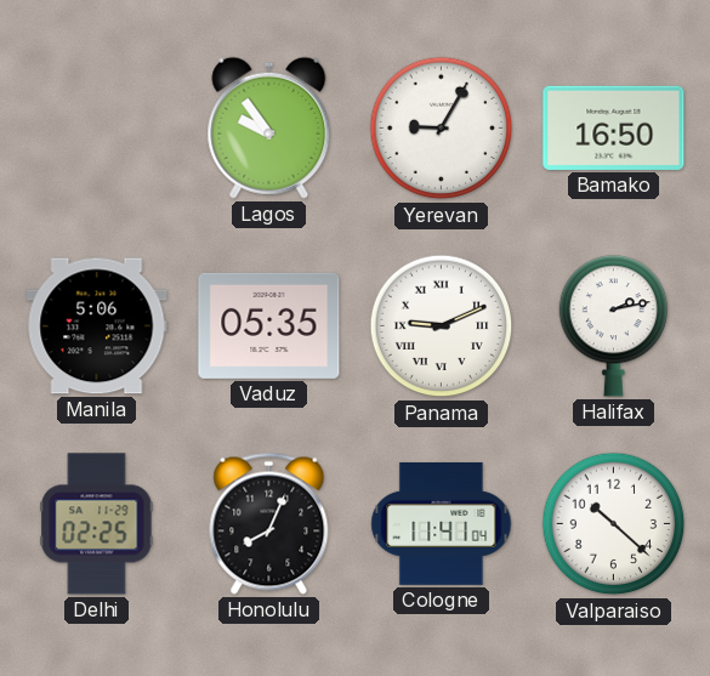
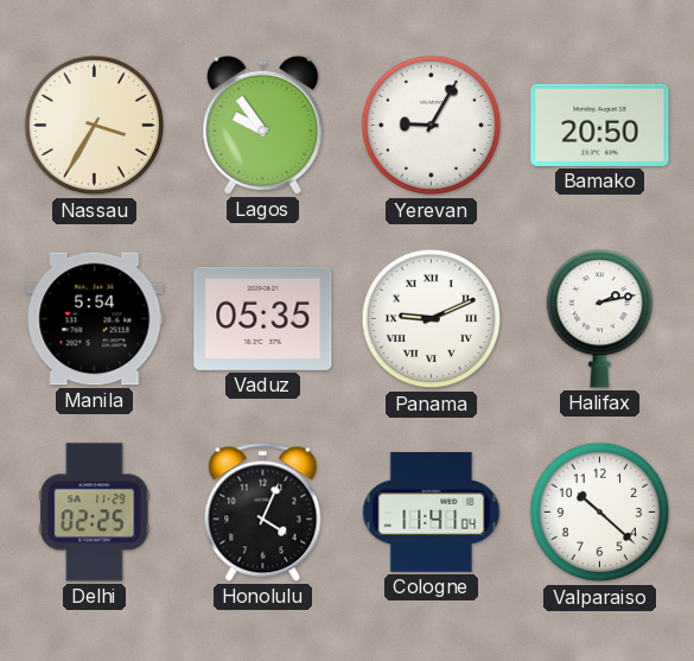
Nassau: none -> 3:35 (95, 126)
Bamako: 16:50 -> 20:50 (600, 125)
Manila: 5:06 -> 5:54 (95, 319)
Honolulu: 8:04 -> 4:04 (263, 511)
